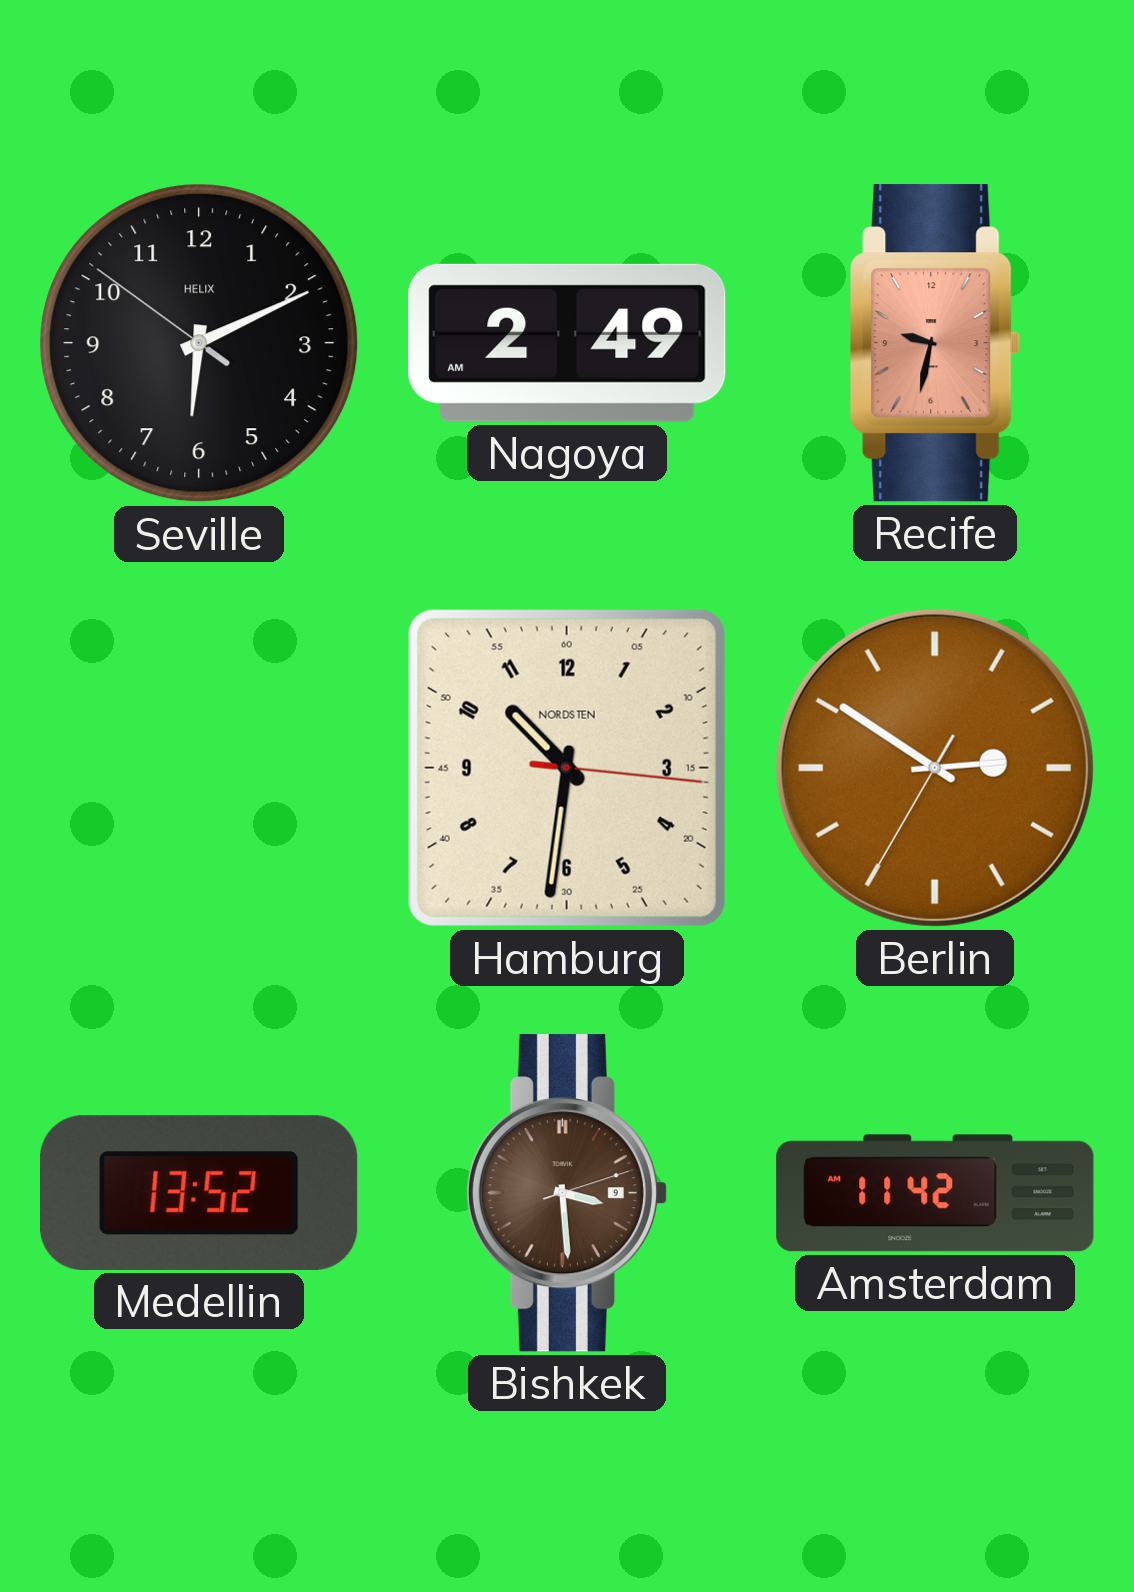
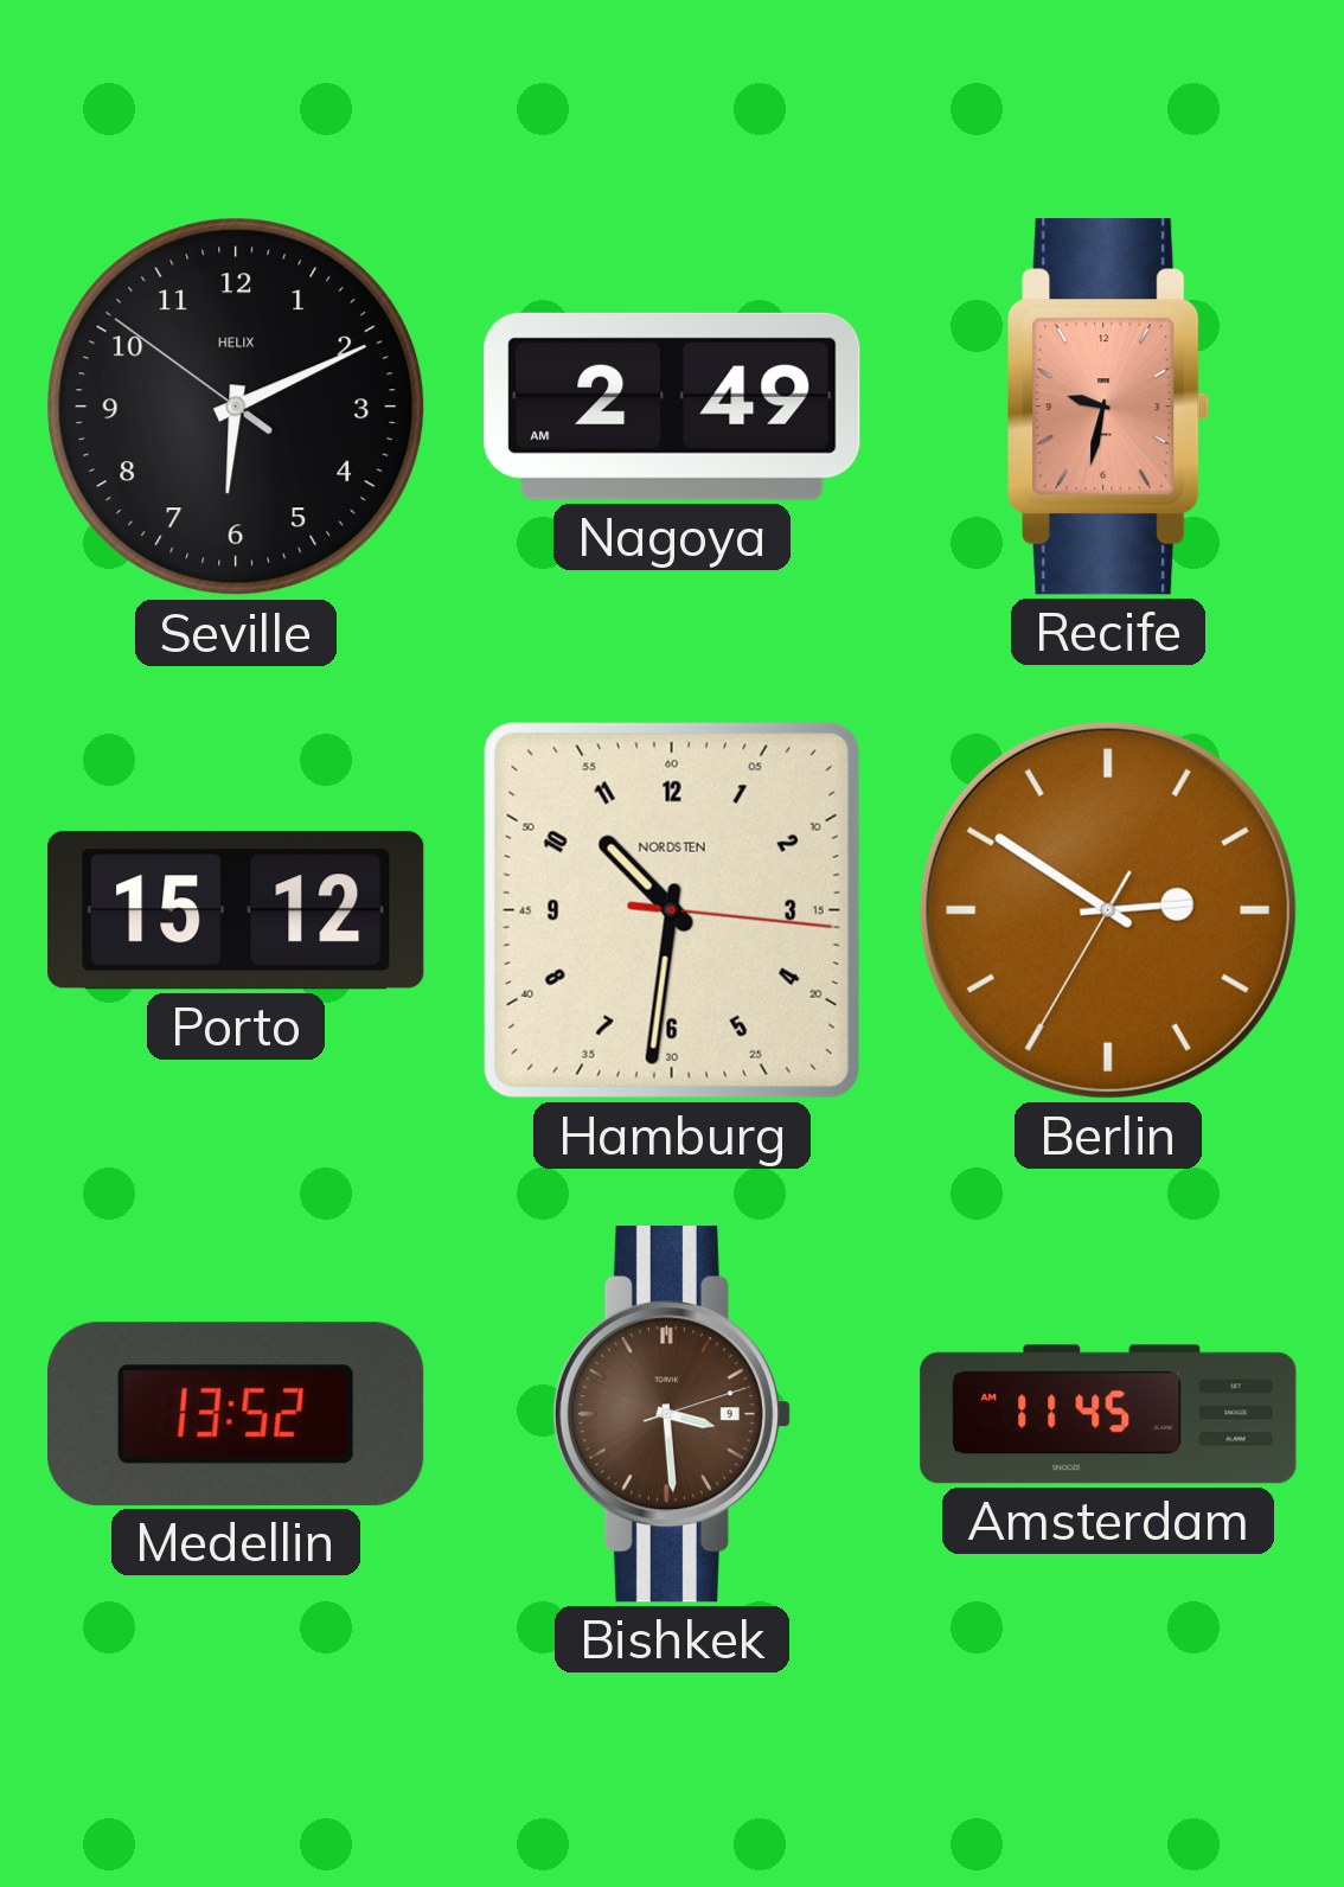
Porto: none -> 15:12 (236, 910)
Amsterdam: 11:42 -> 11:45 (1108, 1414)
